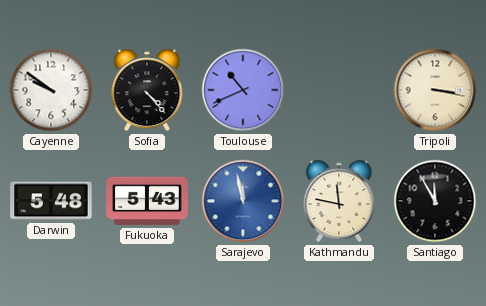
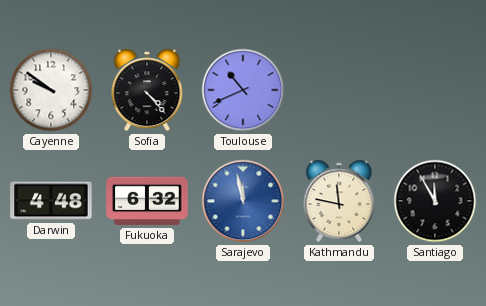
Tripoli: 3:17 -> none (435, 90)
Darwin: 5:48 -> 4:48 (51, 201)
Fukuoka: 5:43 -> 6:32 (147, 201)
